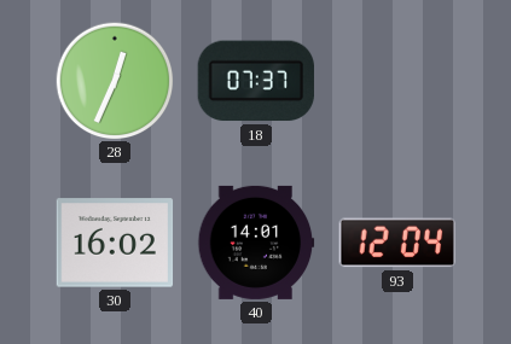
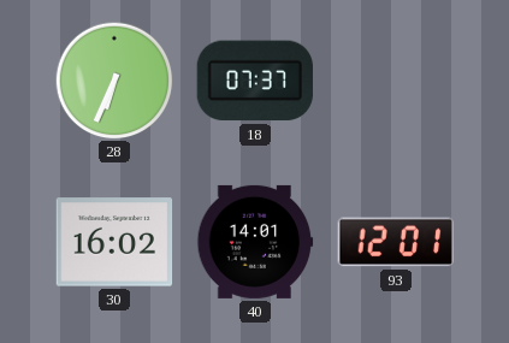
28: 12:34 -> 6:34 (114, 81)
93: 12:04 -> 12:01 (395, 242)
